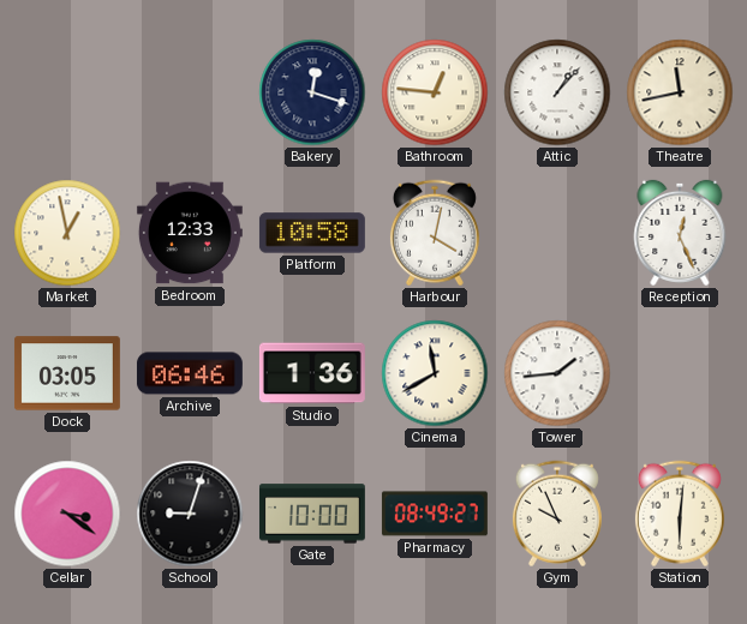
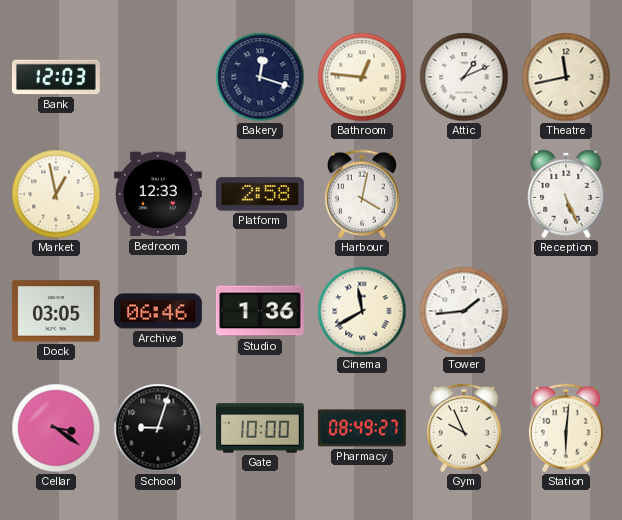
Bank: none -> 12:03 (56, 77)
Attic: 1:07 -> 1:11 (464, 77)
Platform: 10:58 -> 2:58 (260, 194)
Reception: 12:26 -> 5:26 (566, 194)
